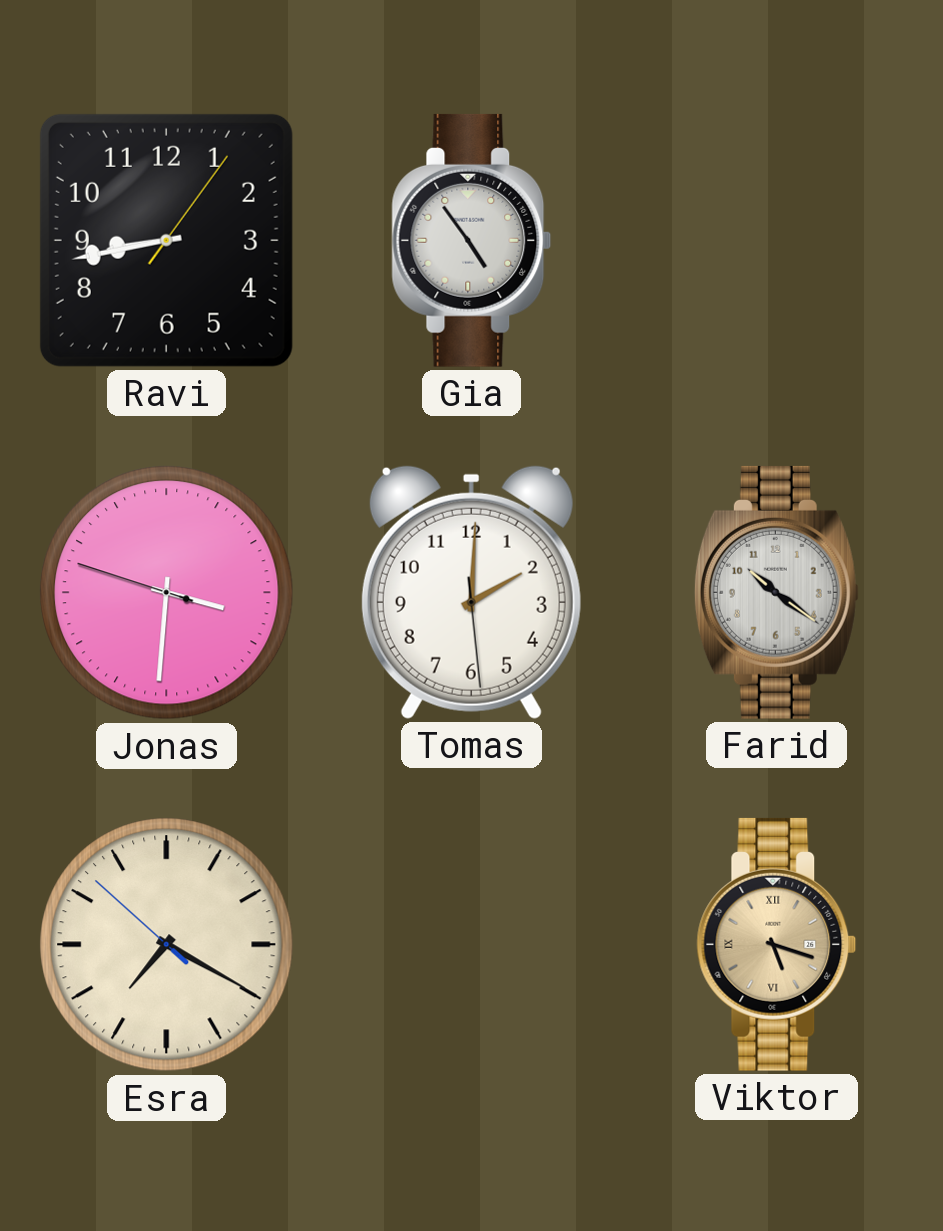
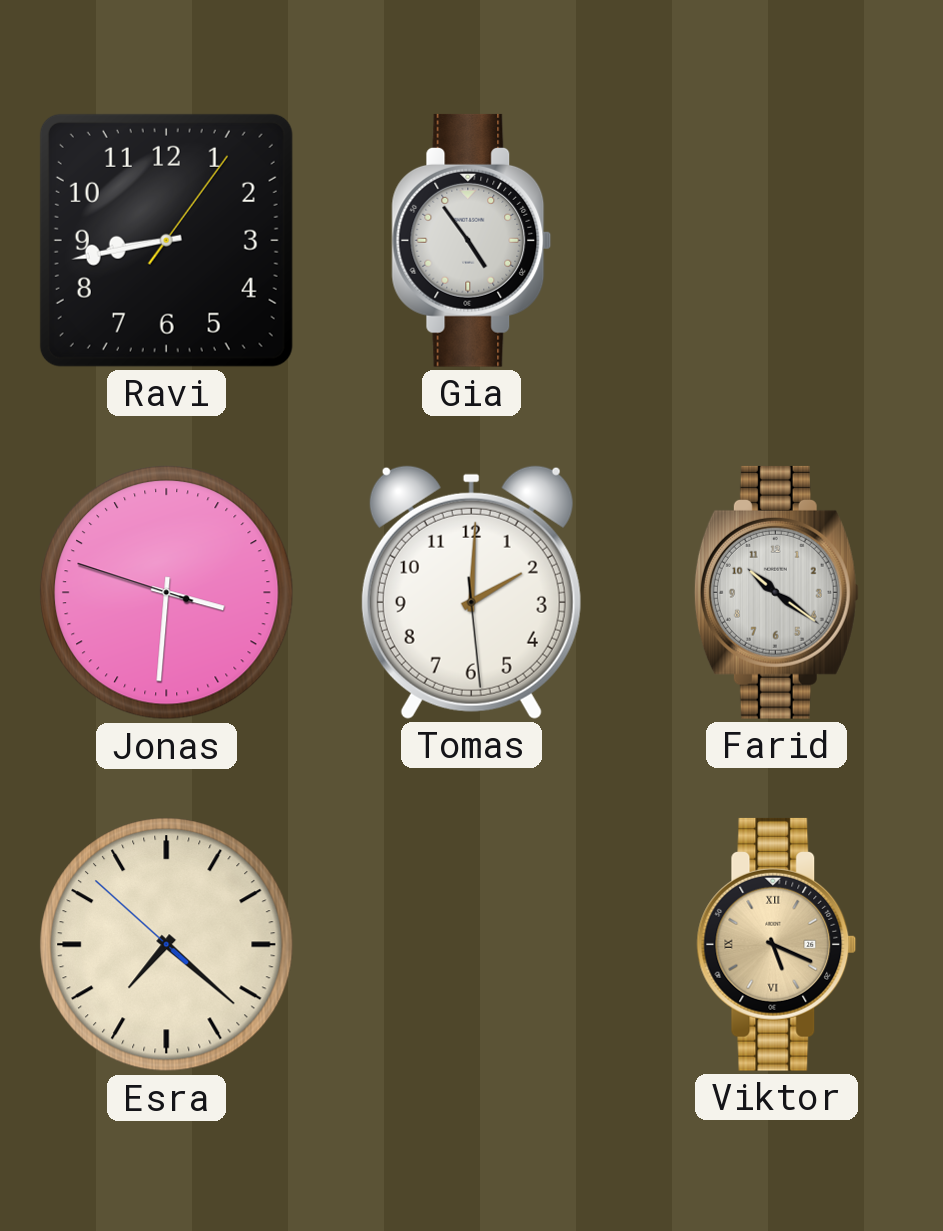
Esra: 7:19 -> 7:21 (167, 945)
Viktor: 5:18 -> 5:19 (777, 944)
